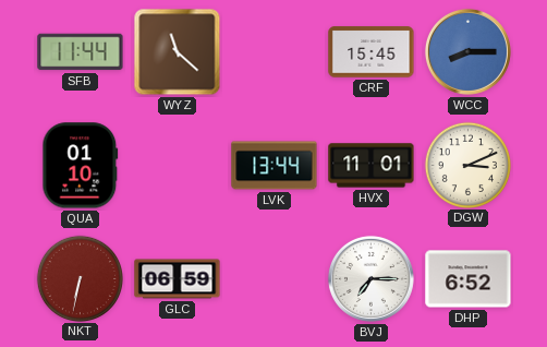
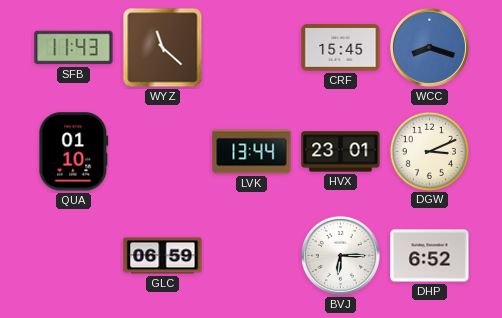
SFB: 11:44 -> 11:43 (74, 48)
WCC: 8:15 -> 8:18 (429, 47)
HVX: 11:01 -> 23:01 (341, 152)
NKT: 6:32 -> none (80, 278)
BVJ: 7:15 -> 6:15 (340, 255)
